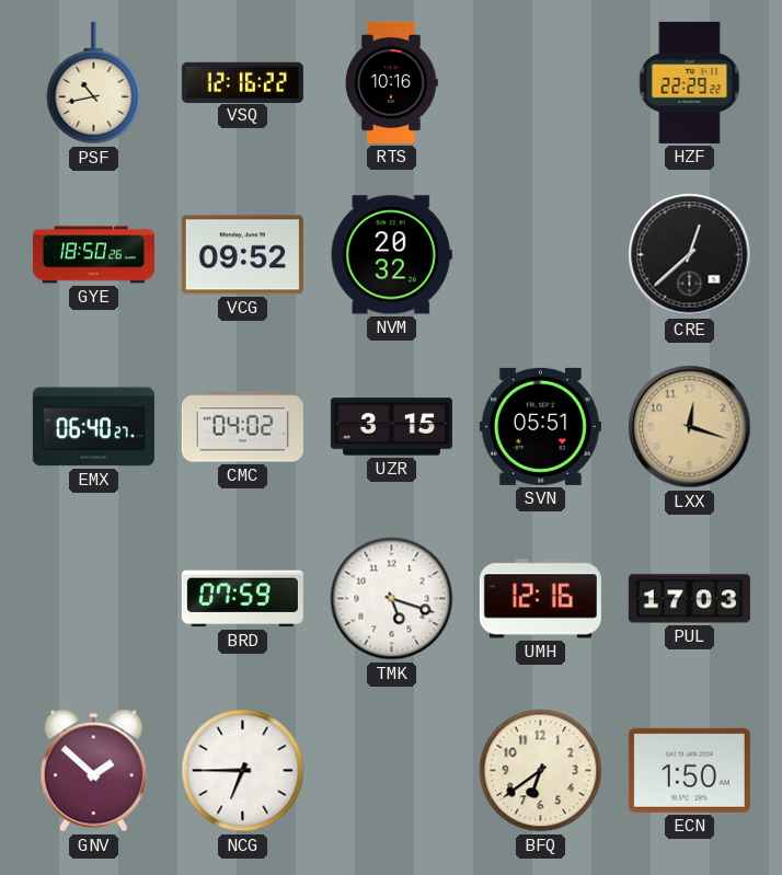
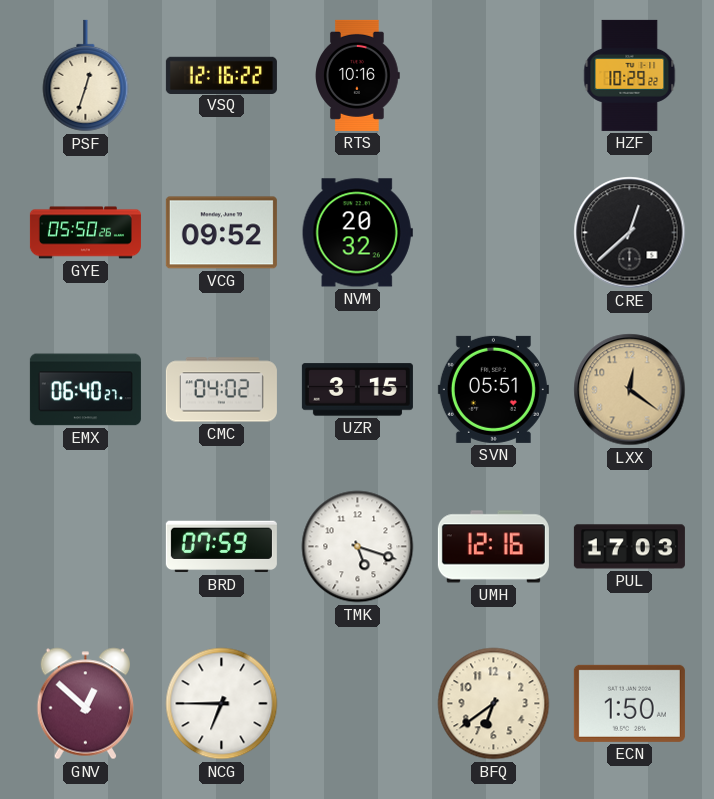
PSF: 10:43 -> 12:33 (86, 76)
HZF: 22:29 -> 10:29 (630, 75)
GYE: 18:50 -> 05:50 (85, 233)
LXX: 12:18 -> 12:21 (630, 390)
GNV: 1:52 -> 12:52 (85, 704)
